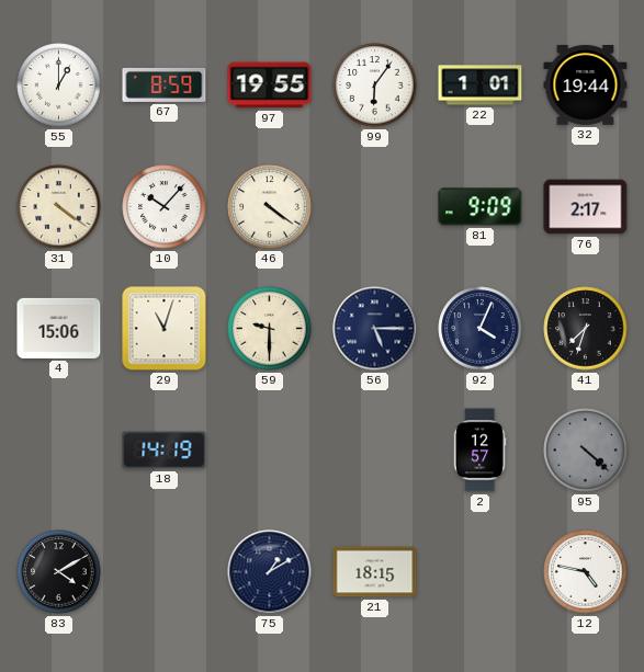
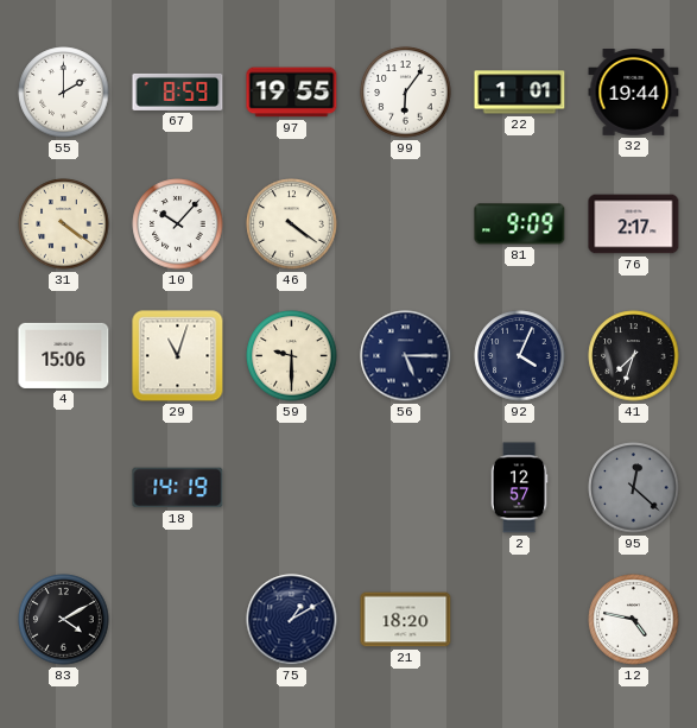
55: 1:00 -> 2:00 (64, 93)
95: 4:22 -> 12:22 (634, 488)
21: 18:15 -> 18:20 (406, 620)
